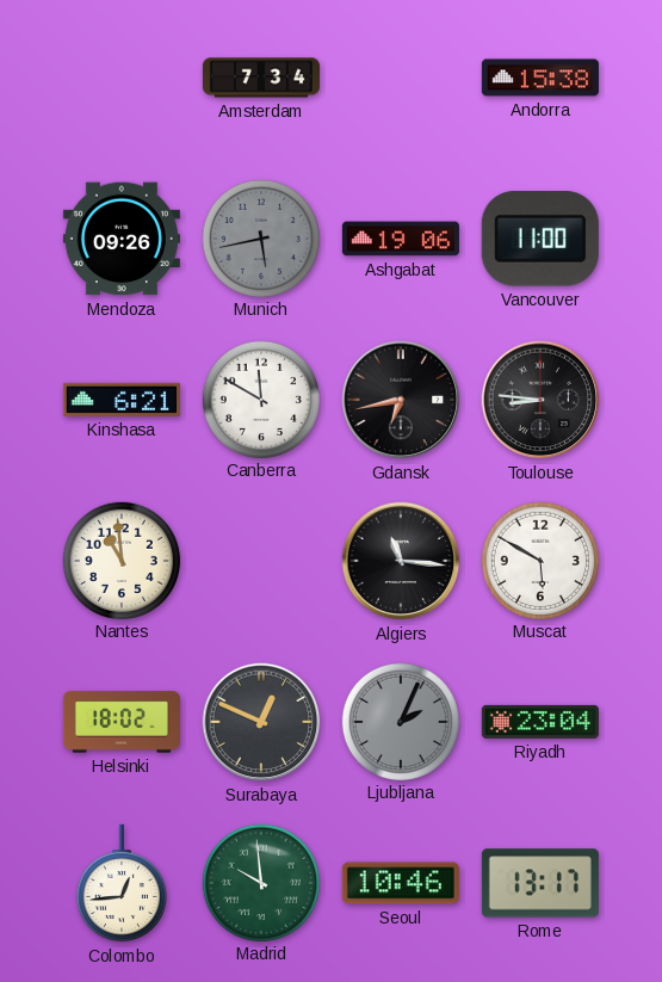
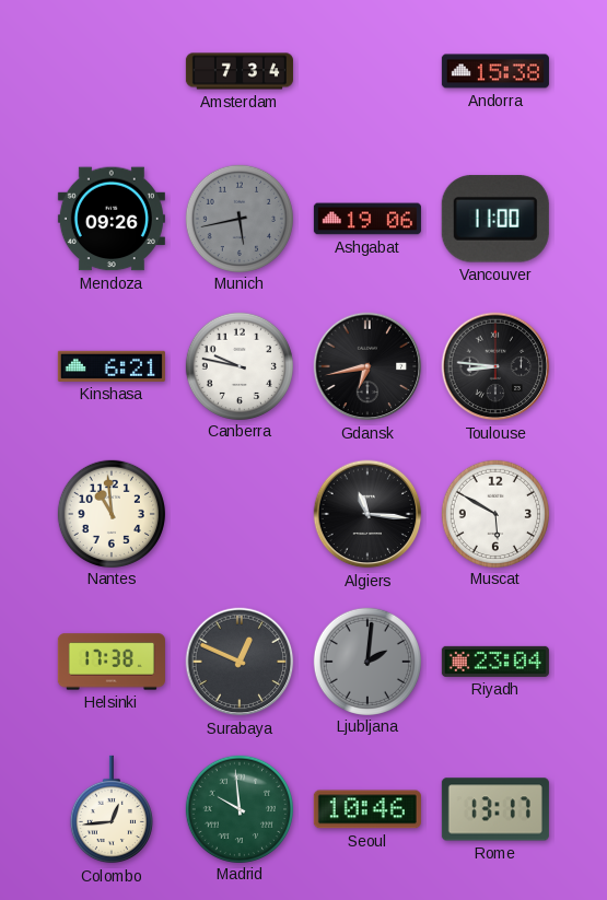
Canberra: 11:50 -> 9:47 (238, 365)
Helsinki: 18:02 -> 17:38 (112, 662)
Ljubljana: 2:04 -> 2:01 (366, 661)
